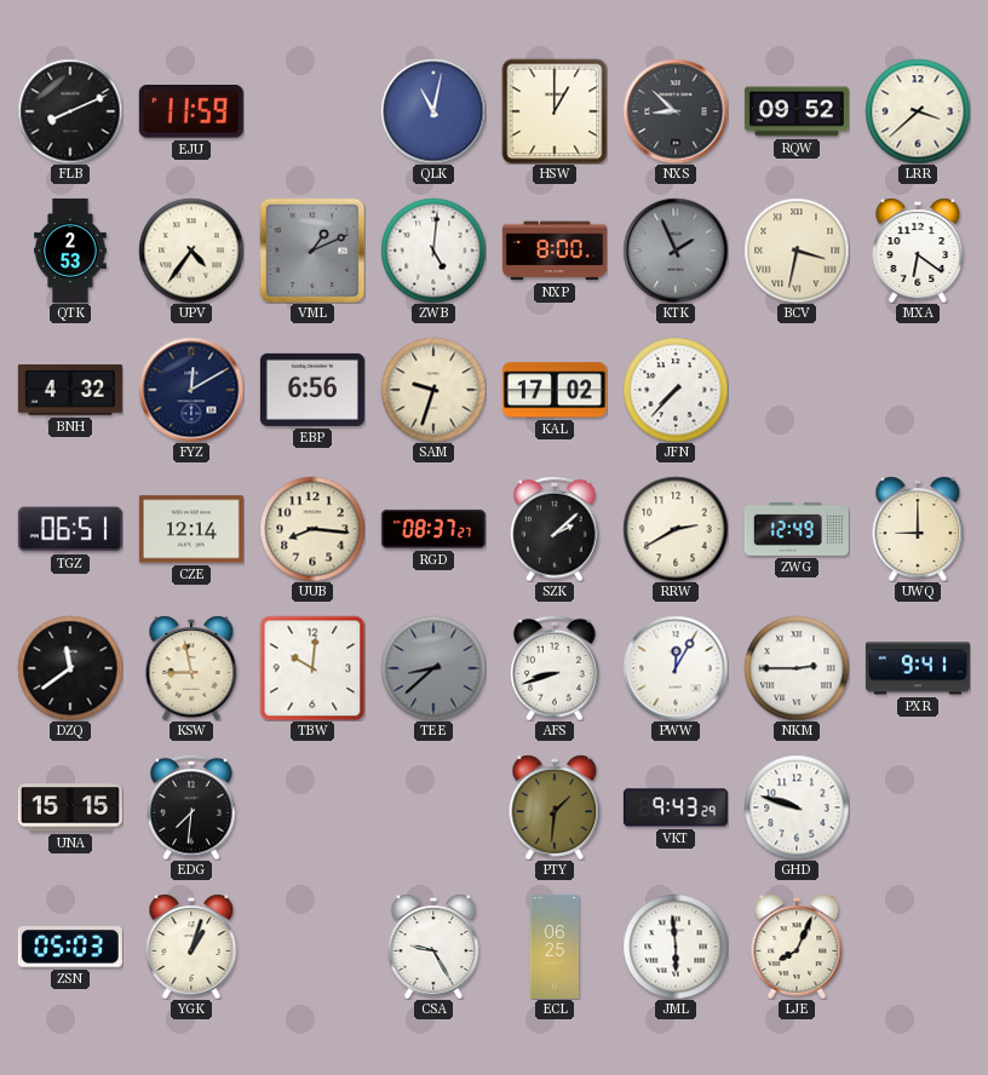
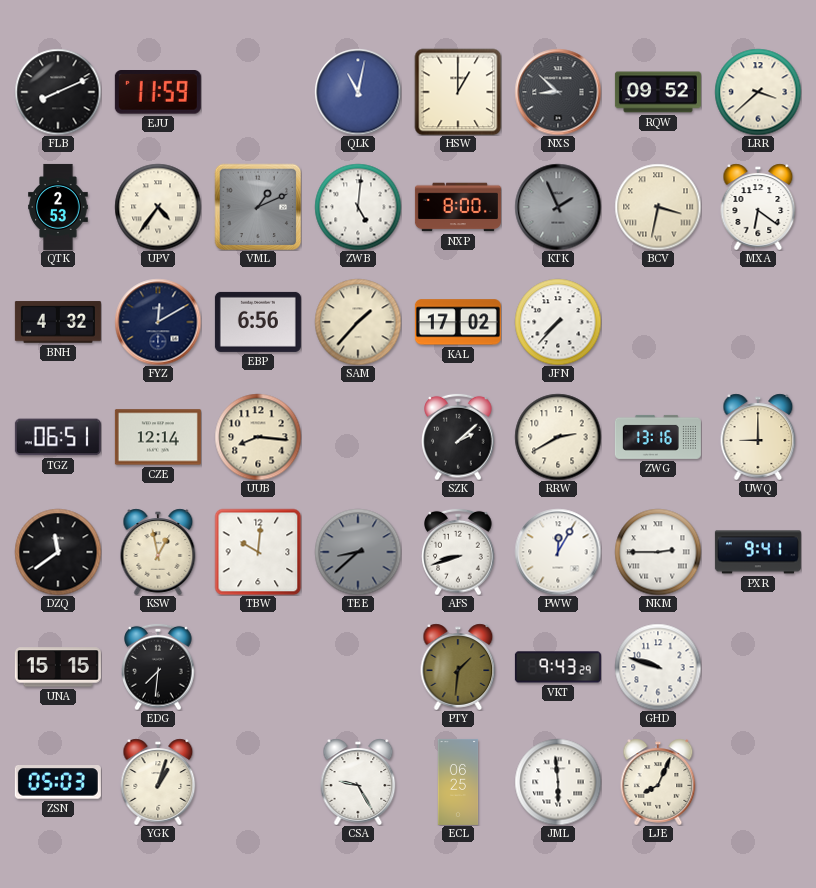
SAM: 9:33 -> 1:37 (358, 322)
RGD: 08:37 -> none (433, 529)
ZWG: 12:49 -> 13:16 (658, 437)
KSW: 8:58 -> 12:58 (158, 552)
